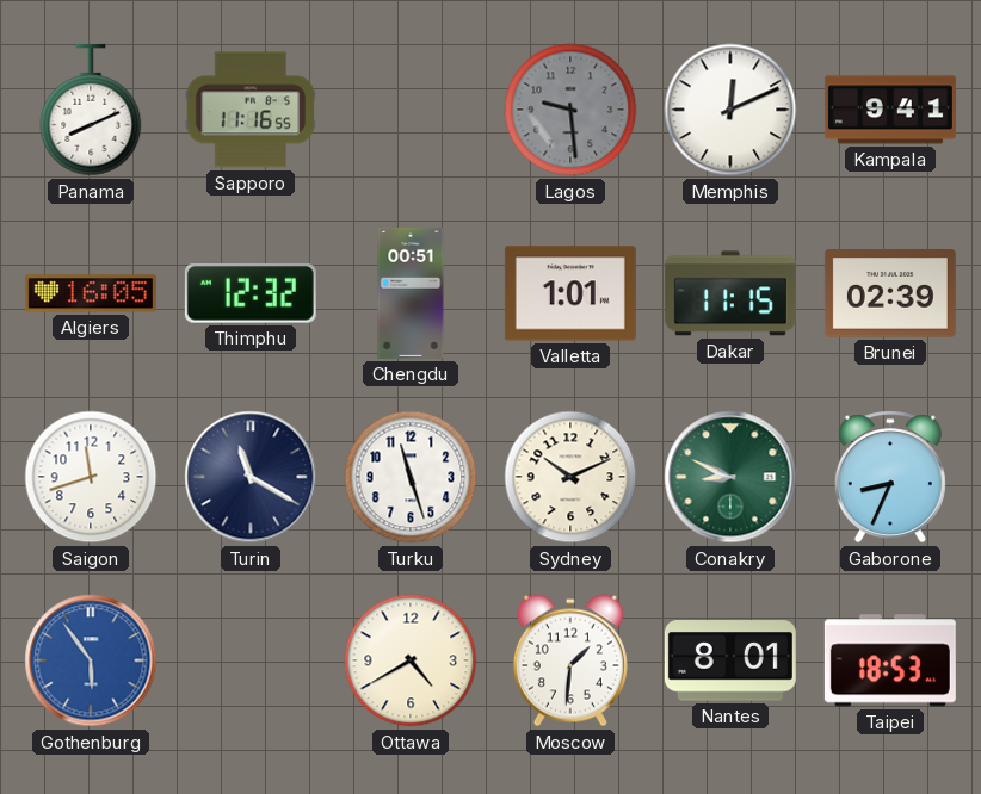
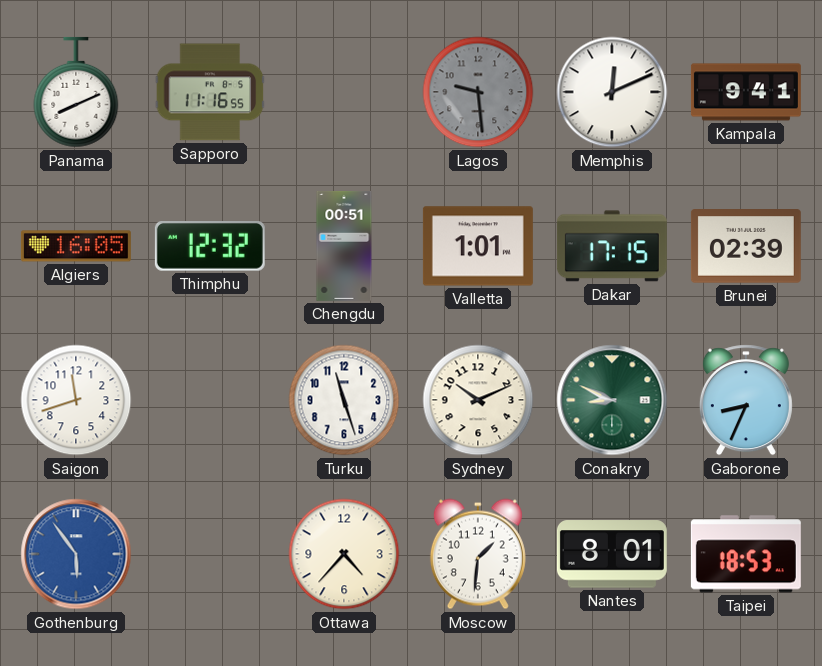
Dakar: 11:15 -> 17:15 (612, 246)
Turin: 11:20 -> none (251, 477)
Ottawa: 4:40 -> 4:37 (344, 554)
